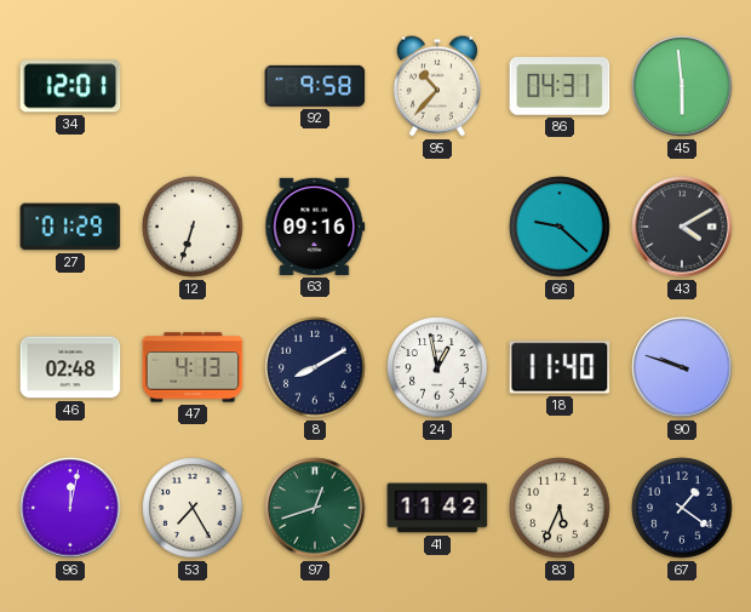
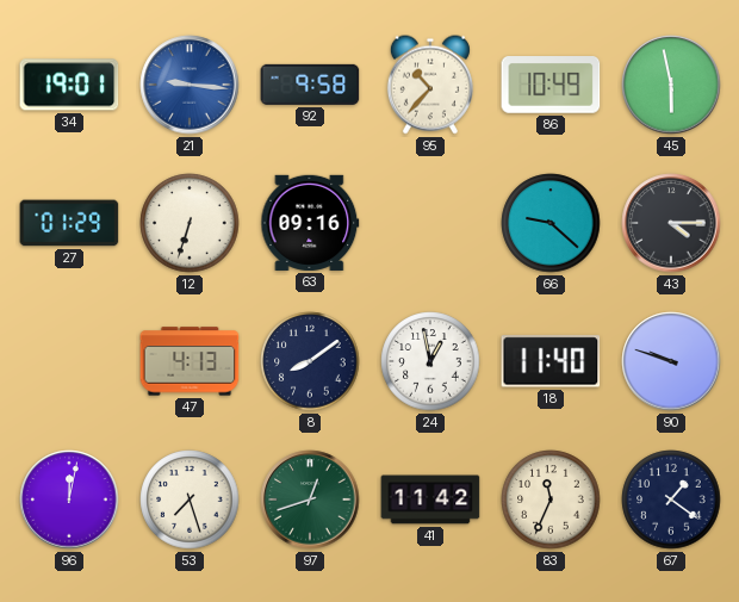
34: 12:01 -> 19:01 (69, 85)
21: none -> 9:16 (190, 85)
86: 04:31 -> 10:49 (551, 86)
45: 5:59 -> 5:58 (671, 85)
43: 4:10 -> 4:15 (671, 223)
46: 02:48 -> none (70, 367)
8: 8:10 -> 8:09 (310, 361)
53: 7:25 -> 7:27 (190, 499)
83: 5:34 -> 11:34 (551, 499)
